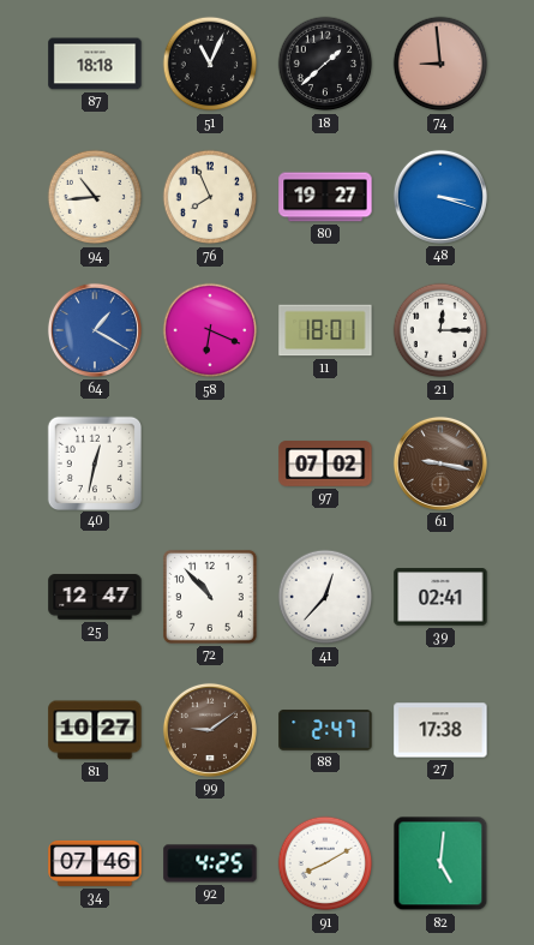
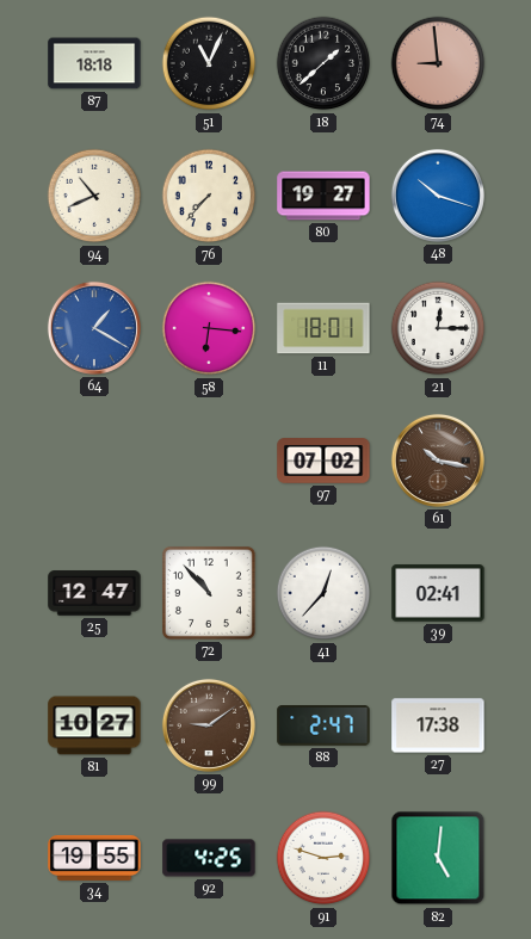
94: 10:44 -> 10:41 (94, 196)
76: 7:56 -> 7:37 (209, 196)
48: 3:18 -> 10:18 (438, 196)
58: 6:19 -> 6:16 (209, 328)
40: 12:32 -> none (94, 462)
61: 9:17 -> 10:17 (438, 461)
34: 07:46 -> 19:55 (94, 858)
91: 8:10 -> 2:48 (323, 858)
